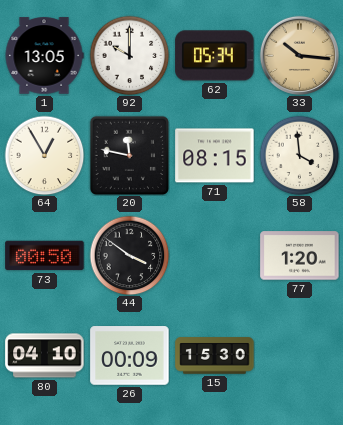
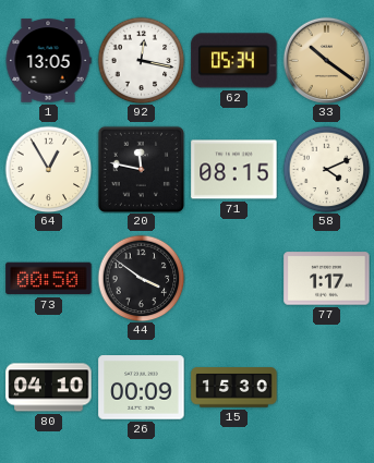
92: 10:00 -> 12:17 (141, 60)
33: 10:16 -> 10:21 (326, 60)
58: 3:59 -> 4:11 (326, 169)
77: 1:20 -> 1:17 (327, 279)
